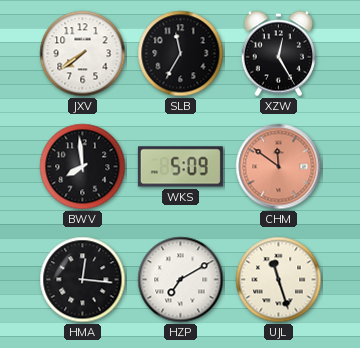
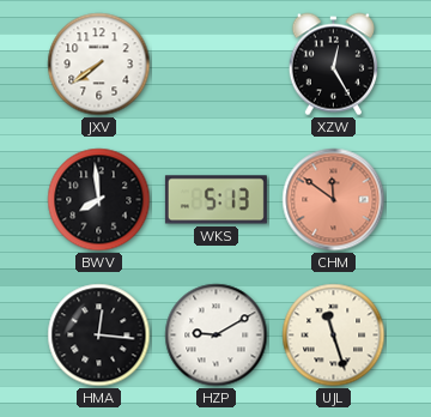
SLB: 11:35 -> none (181, 54)
WKS: 5:09 -> 5:13 (215, 200)
HZP: 7:10 -> 9:10 (217, 336)
